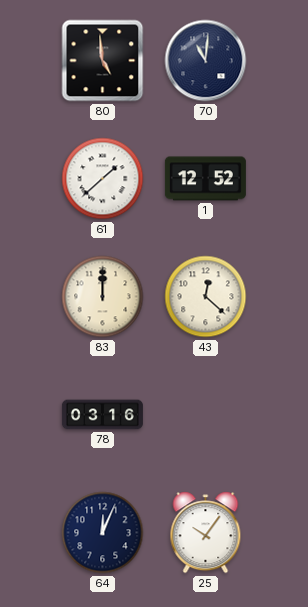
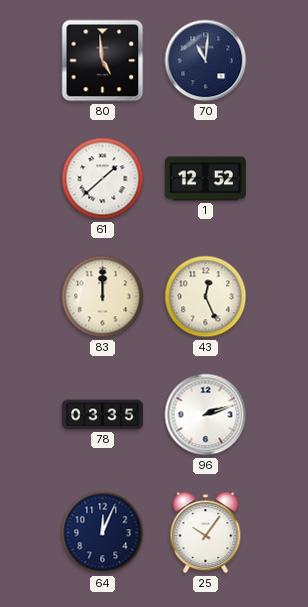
43: 12:22 -> 12:26 (206, 297)
78: 03:16 -> 03:35 (102, 415)
96: none -> 2:12 (206, 415)
